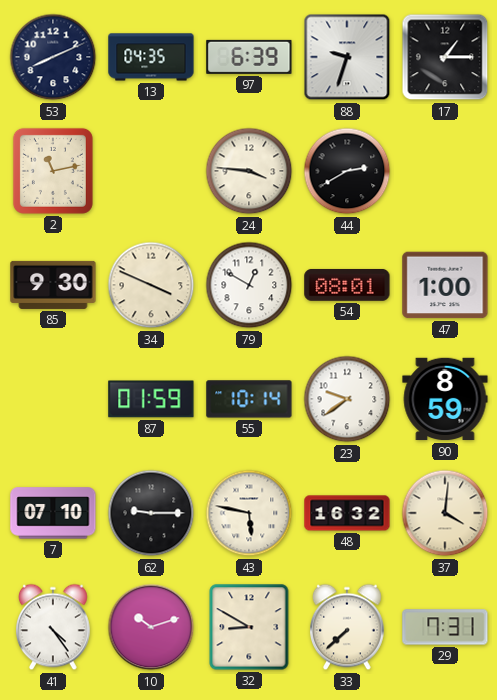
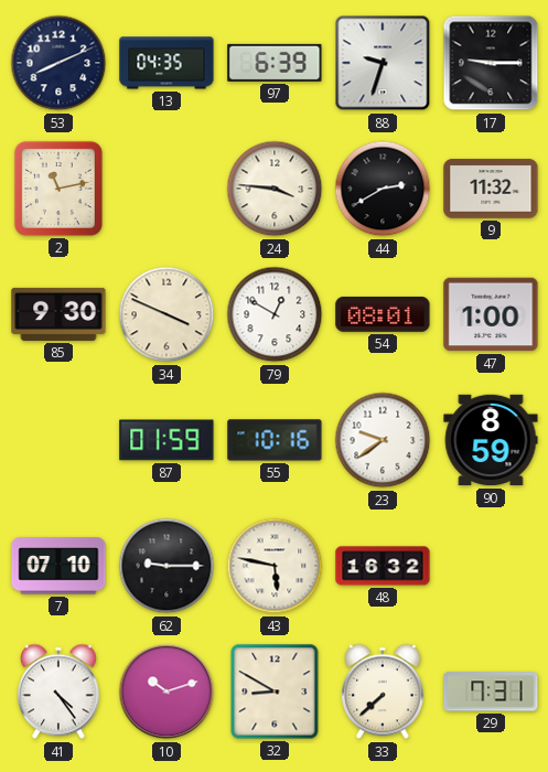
17: 1:15 -> 9:15 (491, 63)
9: none -> 11:32 (491, 189)
55: 10:14 -> 10:16 (275, 440)
37: 4:01 -> none (445, 513)
